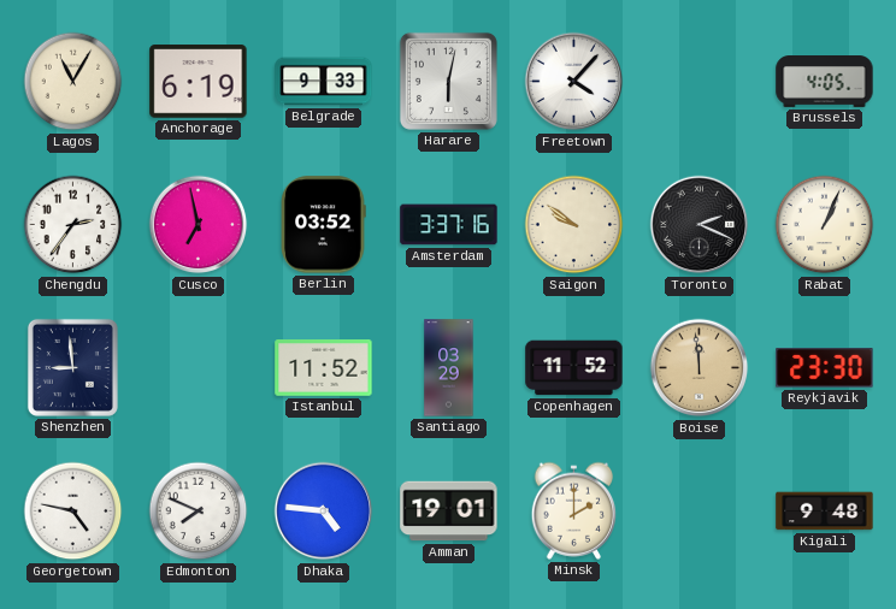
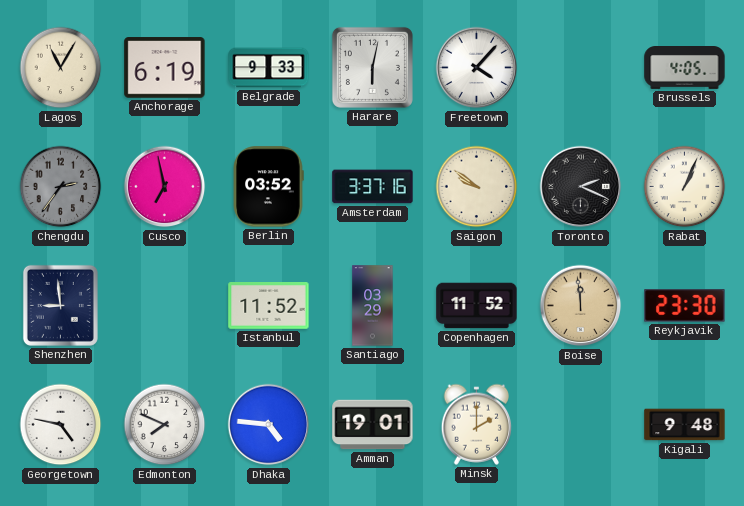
Chengdu dial: white -> grey (61, 187)
